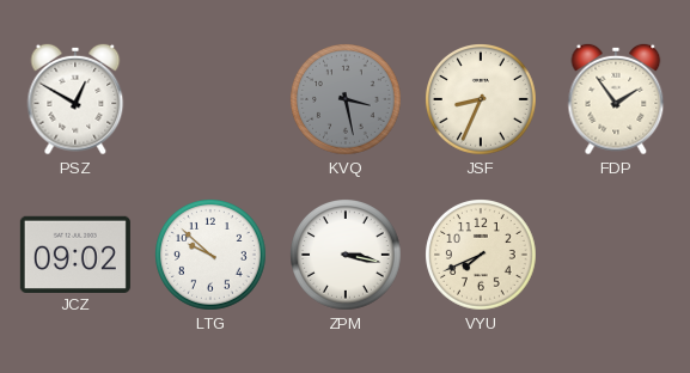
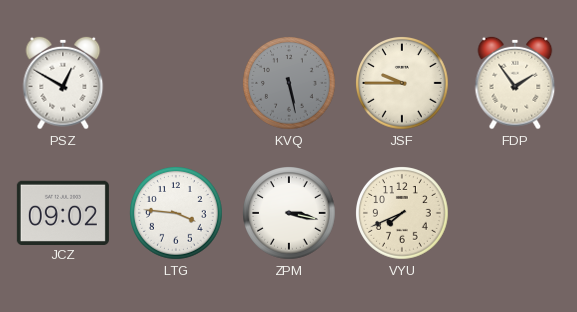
KVQ: 3:28 -> 5:28 (290, 84)
JSF: 8:34 -> 9:45 (403, 84)
LTG: 9:52 -> 3:46 (177, 214)
